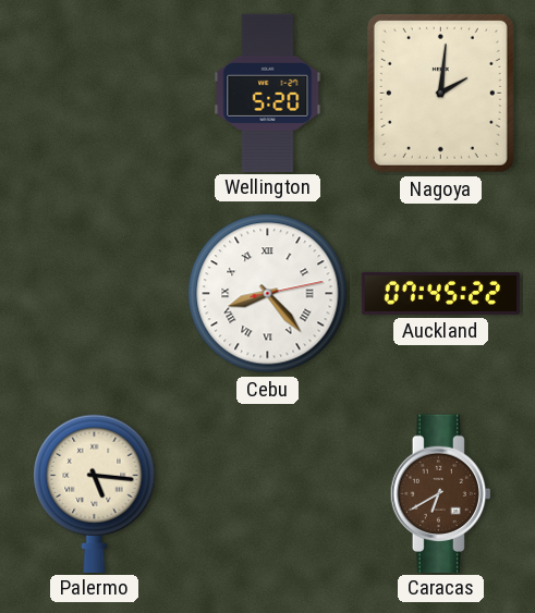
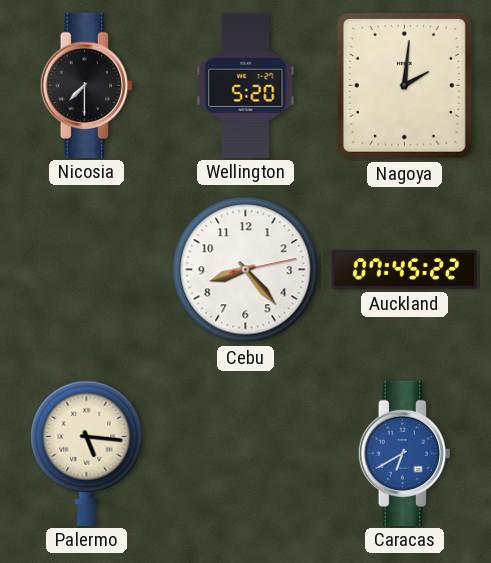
Nicosia: none -> 7:30 (86, 85)
Cebu numerals: Roman -> Arabic (246, 270)
Caracas dial: brown -> blue (404, 453)
